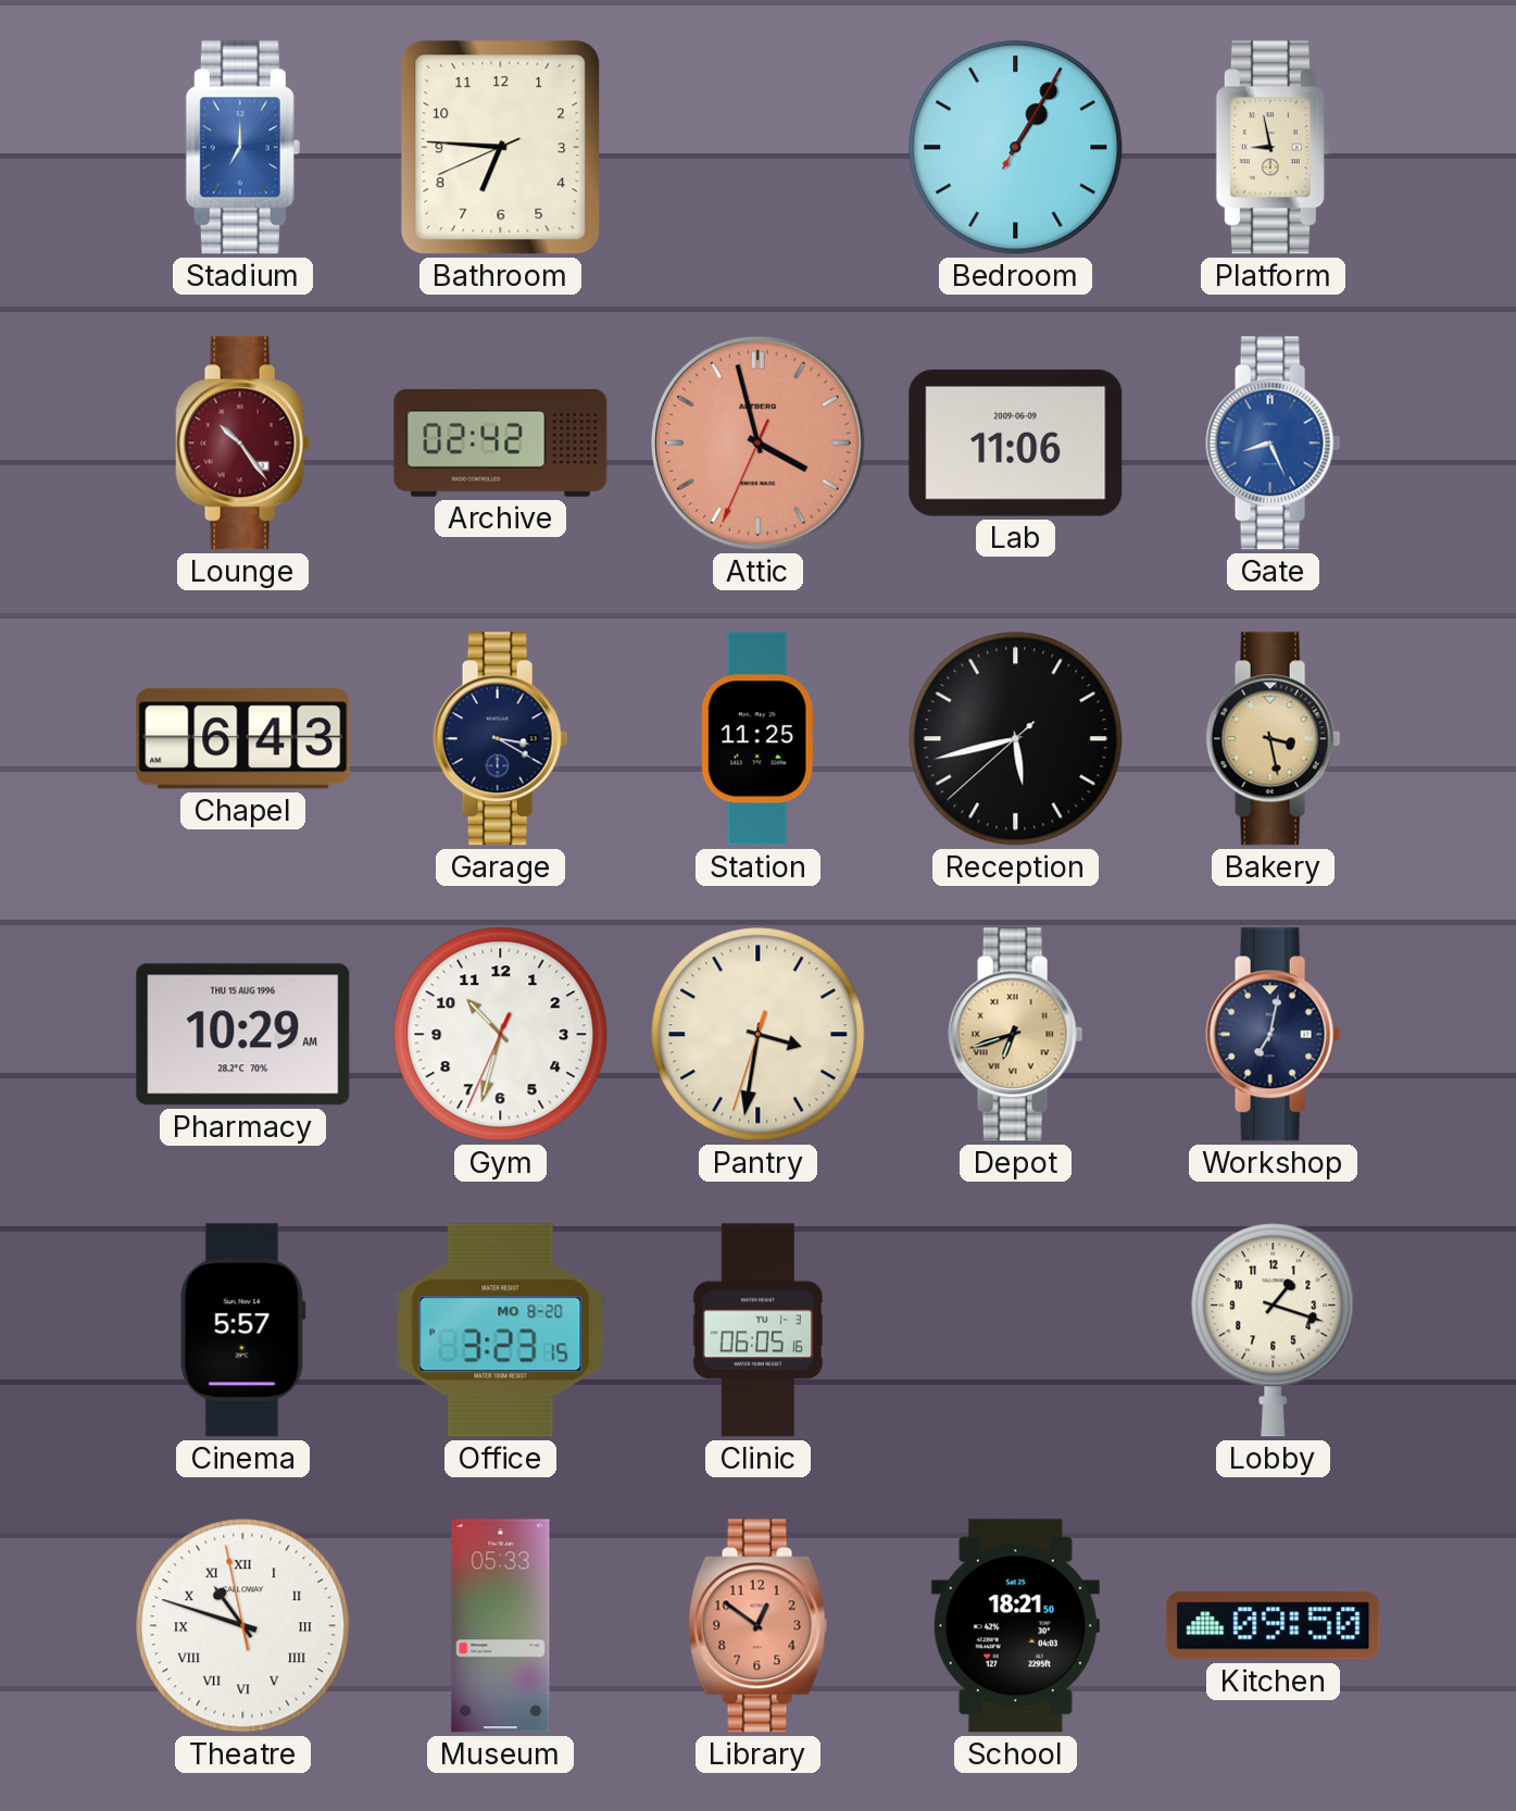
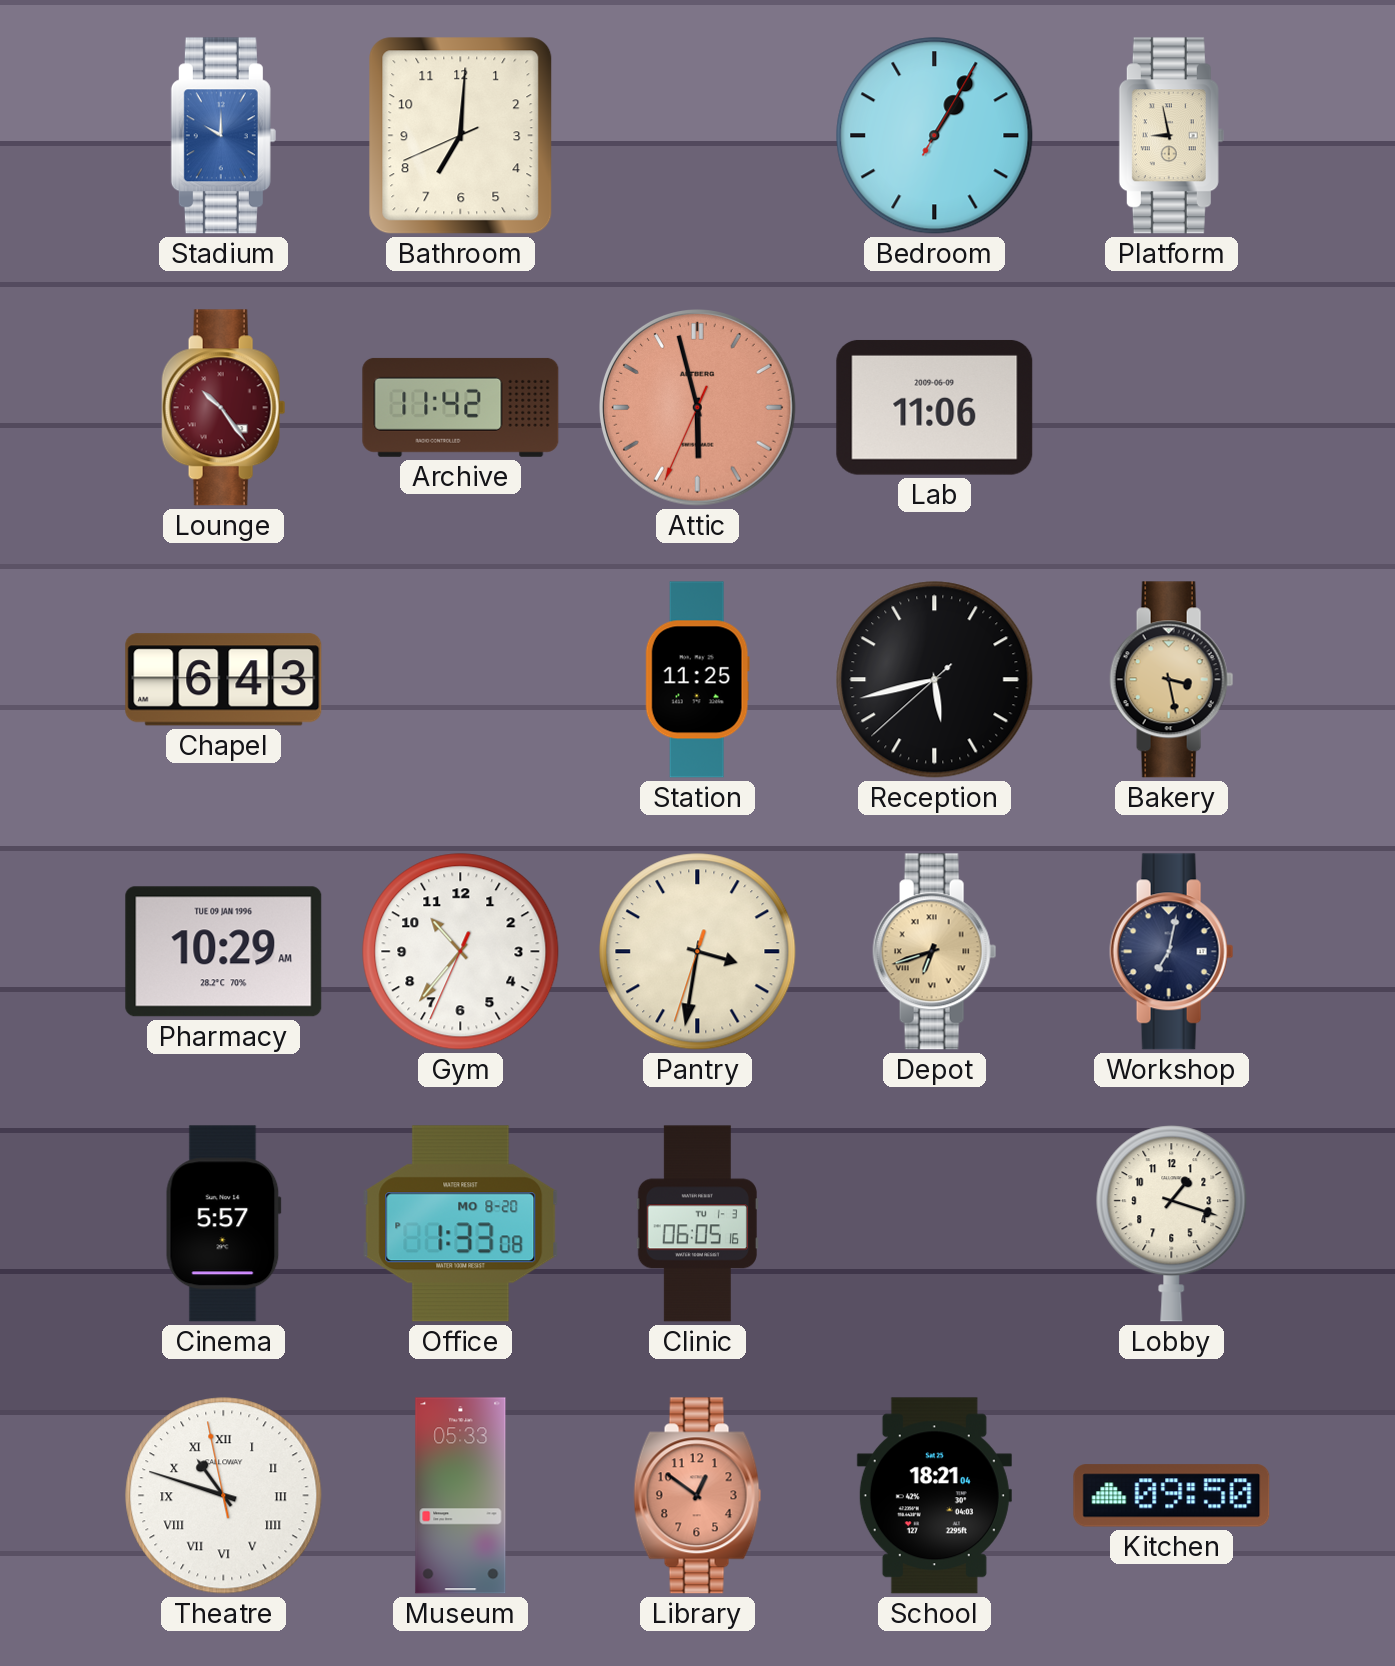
Stadium: 7:00 -> 10:00 (223, 136)
Bathroom: 6:45 -> 7:00 (461, 136)
Archive: 02:42 -> 11:42 (461, 407)
Attic: 3:57 -> 5:57 (698, 408)
Gate: 8:26 -> none (1274, 444)
Garage: 3:20 -> none (501, 739)
Pharmacy date: THU 15 AUG 1996 -> TUE 09 JAN 1996 (224, 952)
Gym: 10:32 -> 10:36 (461, 952)
Office: 3:23 -> 1:33 (461, 1224)
School: 18:21:50 -> 18:21:04 (934, 1496)
